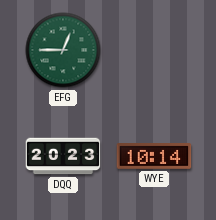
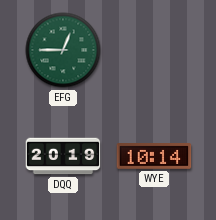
DQQ: 20:23 -> 20:19 (63, 156)
